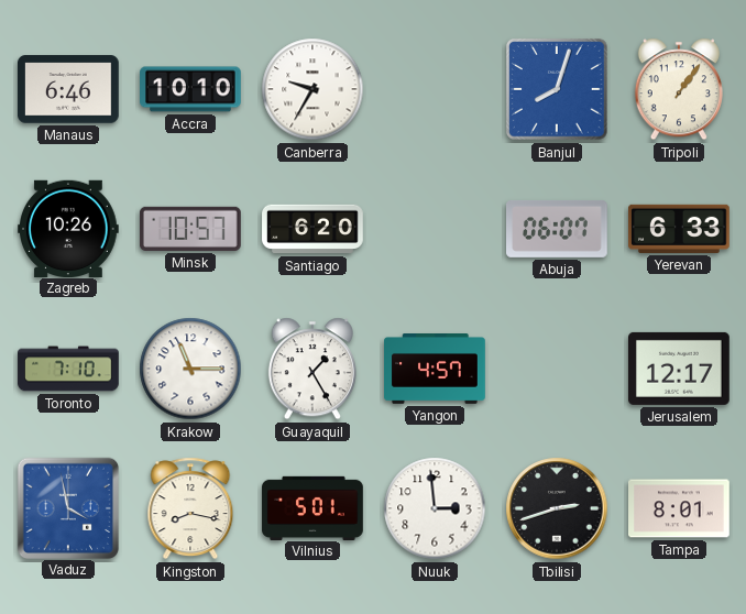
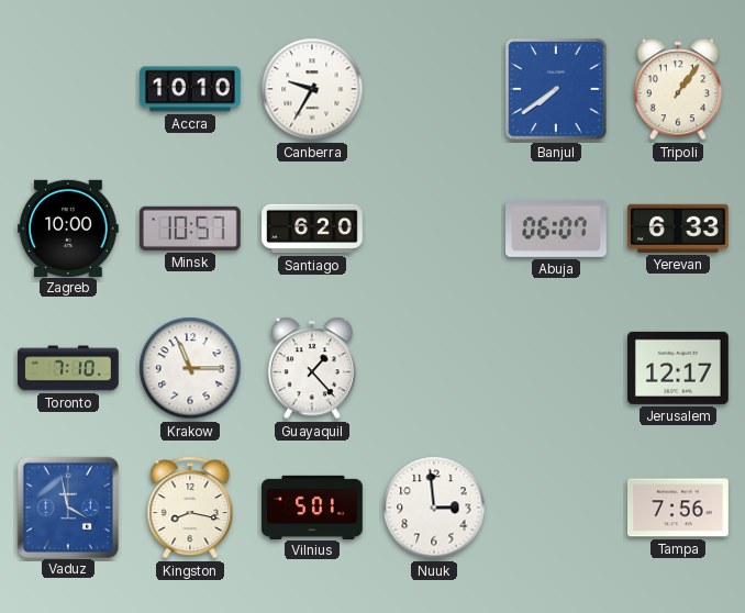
Manaus: 6:46 -> none (69, 89)
Banjul: 8:03 -> 7:39 (557, 90)
Zagreb: 10:26 -> 10:00 (69, 227)
Guayaquil: 1:25 -> 1:23 (312, 368)
Yangon: 4:57 -> none (435, 370)
Tbilisi: 2:42 -> none (557, 508)
Tampa: 8:01 -> 7:56 (679, 508)
